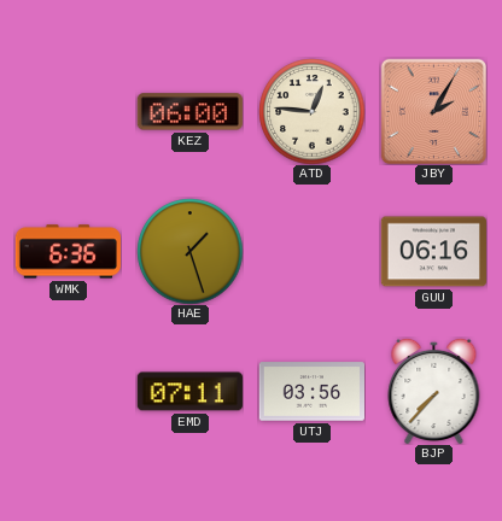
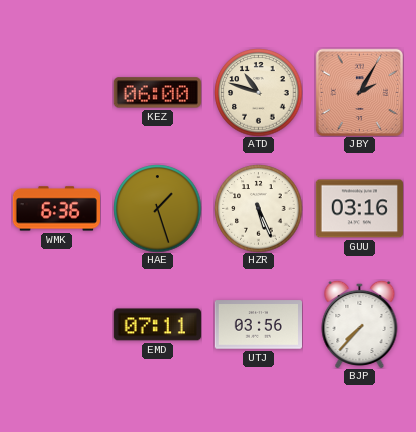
ATD: 12:46 -> 10:48 (258, 92)
HZR: none -> 5:26 (258, 208)
GUU: 06:16 -> 03:16 (359, 209)
